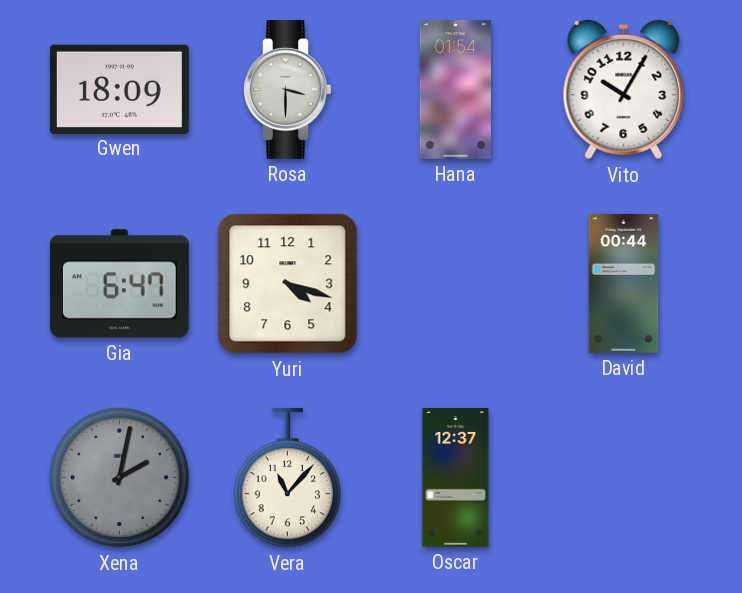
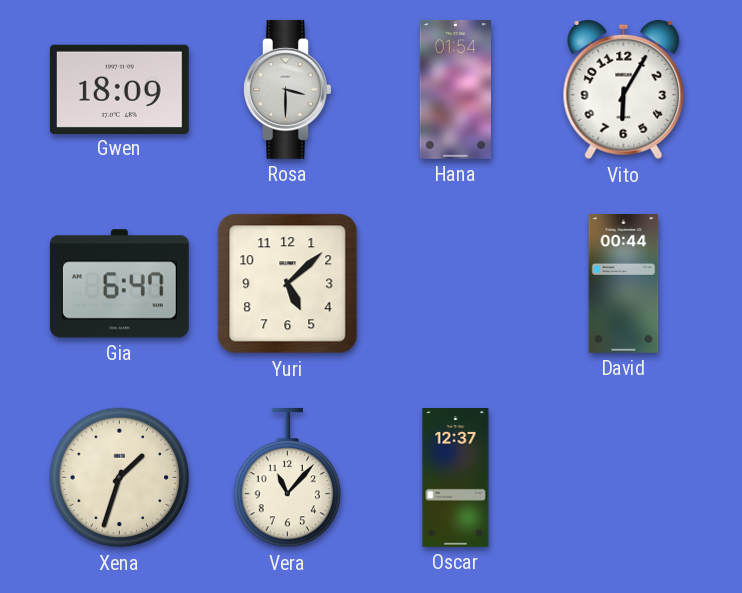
Vito: 10:05 -> 6:05 (624, 90)
Yuri: 4:18 -> 5:08 (288, 284)
Xena: 2:02 -> 1:33 (120, 478)
Xena dial: grey -> cream (120, 478)
